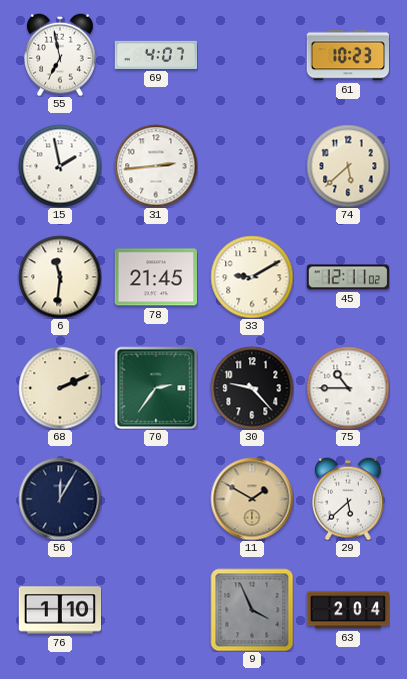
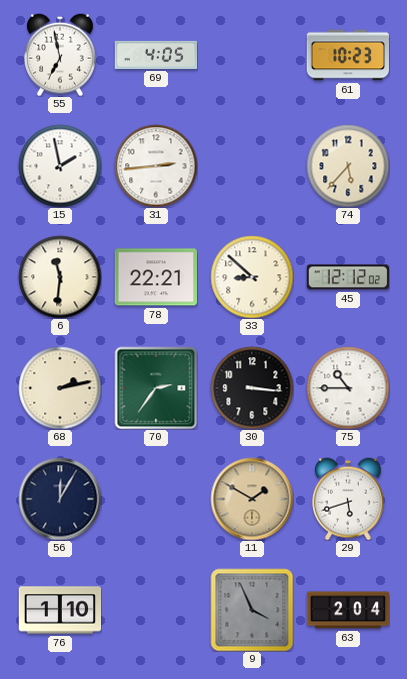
69: 4:07 -> 4:05 (156, 55)
74: 5:38 -> 5:37 (348, 166)
78: 21:45 -> 22:21 (155, 277)
33: 9:10 -> 8:52 (252, 277)
45: 12:11 -> 12:12 (347, 277)
68: 2:11 -> 2:13 (60, 388)
30: 9:23 -> 3:16 (252, 388)
29: 5:38 -> 5:42 (349, 499)
